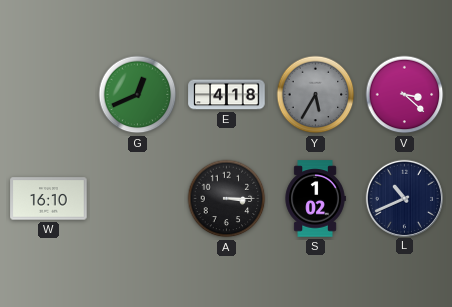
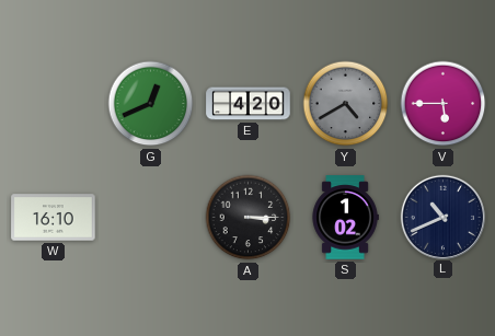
E: 4:18 -> 4:20 (249, 104)
Y: 5:35 -> 4:40 (346, 104)
V: 3:22 -> 5:45 (444, 104)
